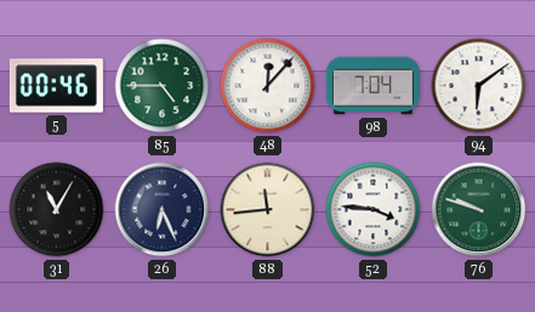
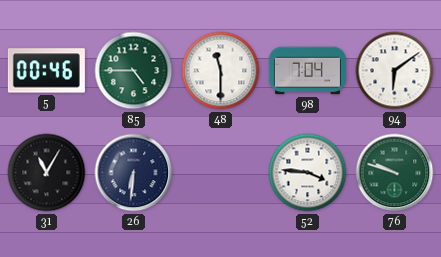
48: 12:07 -> 11:30 (221, 71)
26: 6:26 -> 6:31 (134, 173)
88: 11:44 -> none (268, 210)
